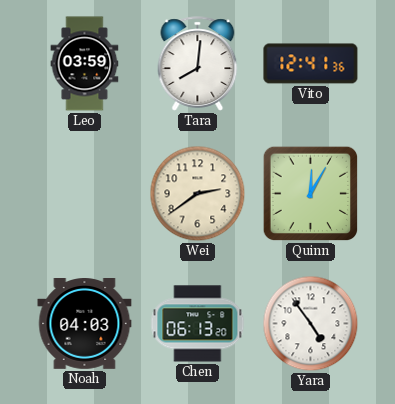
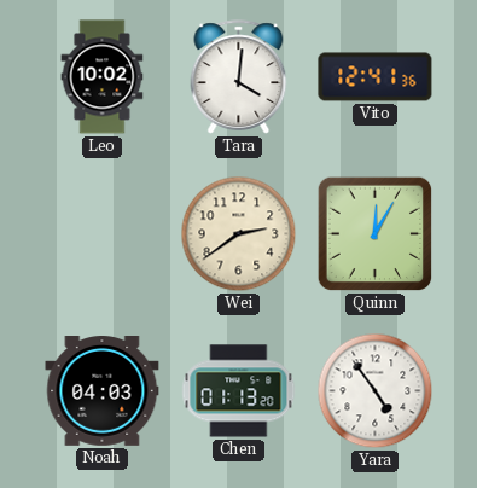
Leo: 03:59 -> 10:02 (103, 77)
Tara: 8:01 -> 4:01 (239, 77)
Chen: 06:13 -> 01:13 (239, 391)
